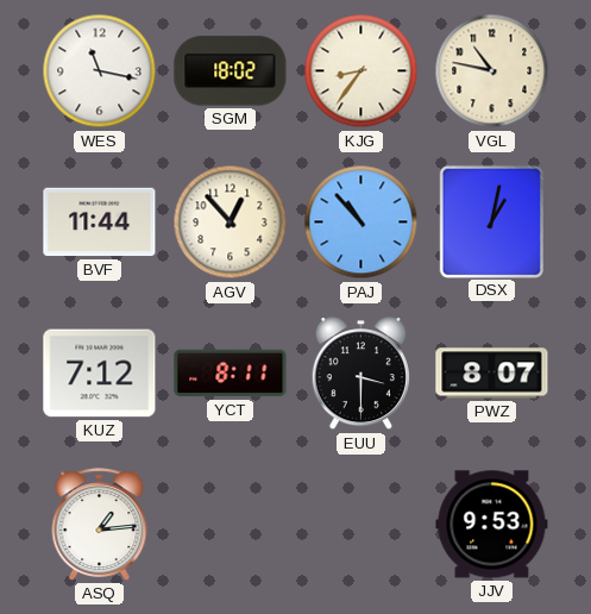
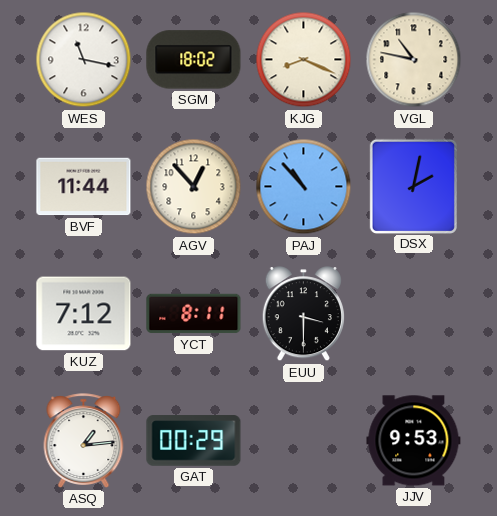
KJG: 8:36 -> 8:19 (304, 60)
DSX: 1:02 -> 2:02 (413, 186)
PWZ: 8:07 -> none (492, 374)
GAT: none -> 00:29 (194, 441)
